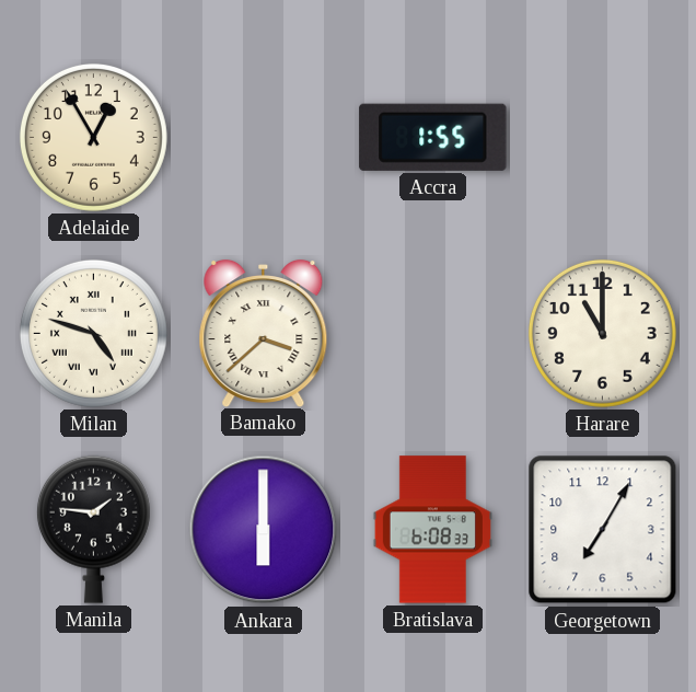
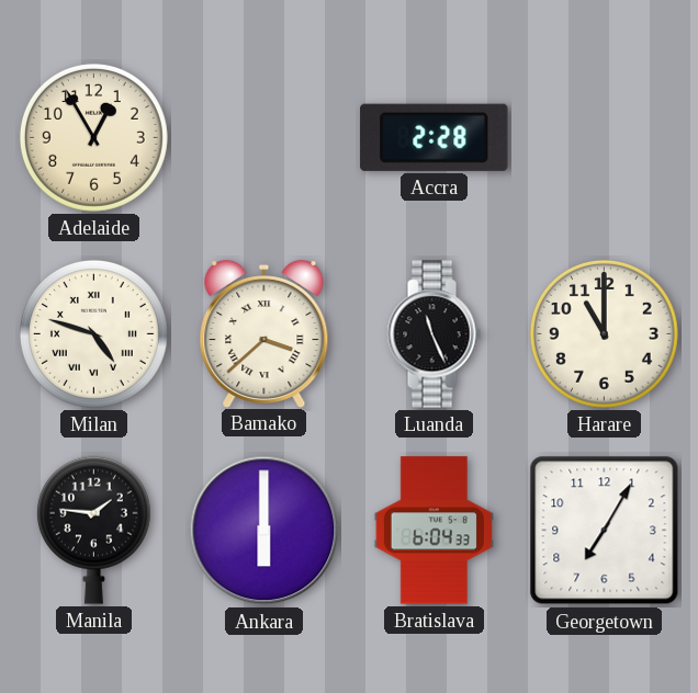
Accra: 1:55 -> 2:28 (435, 137)
Luanda: none -> 11:26 (434, 334)
Bratislava: 6:08 -> 6:04 (434, 531)
